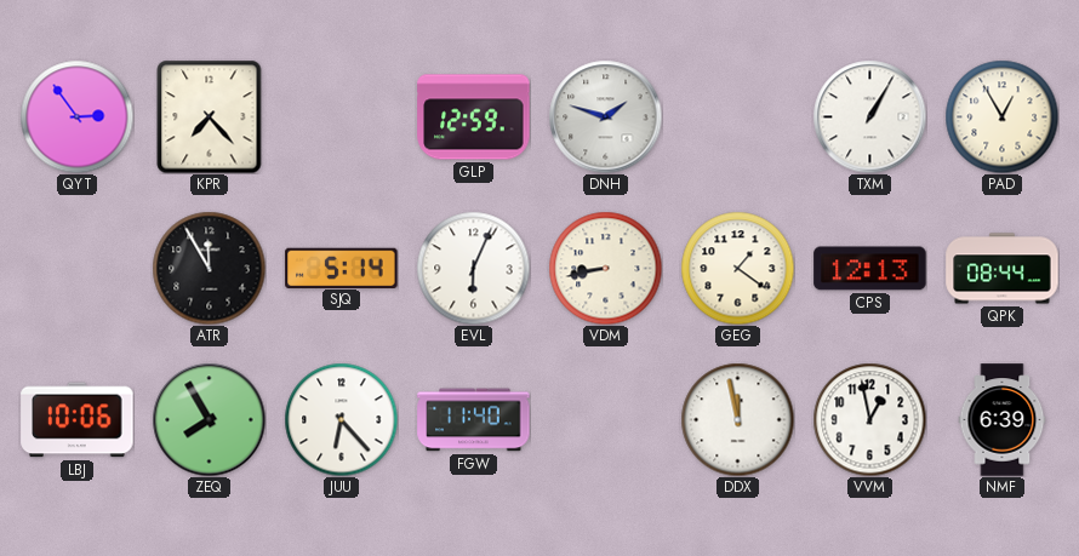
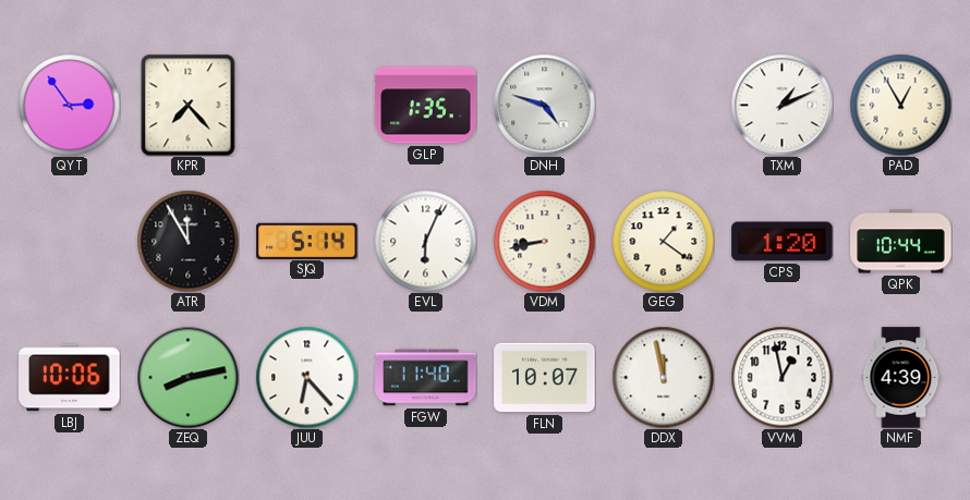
GLP: 12:59 -> 1:35 (426, 106)
DNH: 1:48 -> 4:48 (544, 105)
TXM: 1:05 -> 1:11 (781, 105)
CPS: 12:13 -> 1:20 (783, 242)
QPK: 08:44 -> 10:44 (901, 242)
ZEQ: 7:55 -> 8:13 (187, 377)
FLN: none -> 10:07 (545, 378)
NMF: 6:39 -> 4:39 (901, 378)
